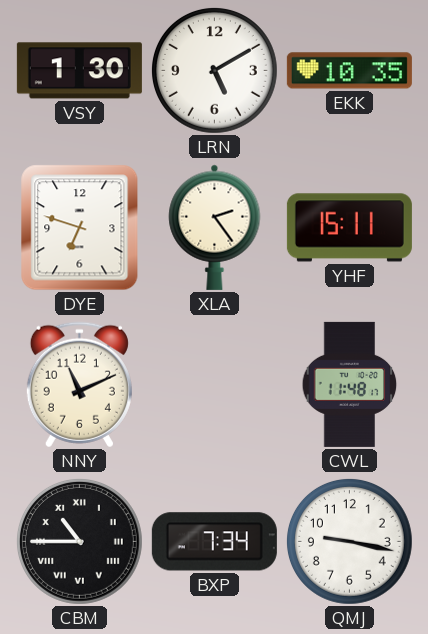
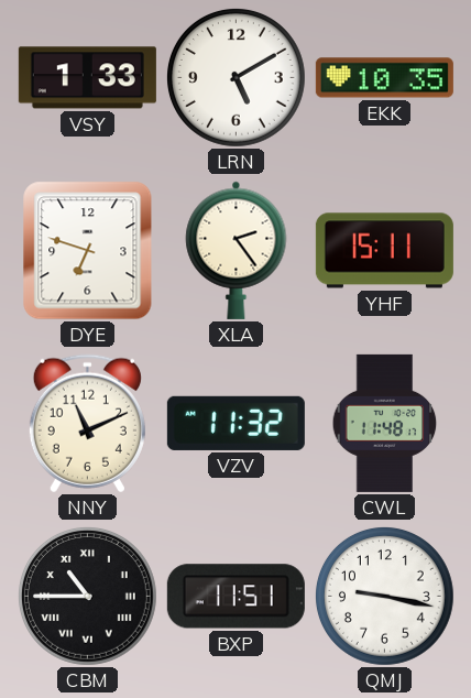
VSY: 1:30 -> 1:33 (87, 78)
VZV: none -> 11:32 (235, 423)
BXP: 7:34 -> 11:51 (235, 597)
